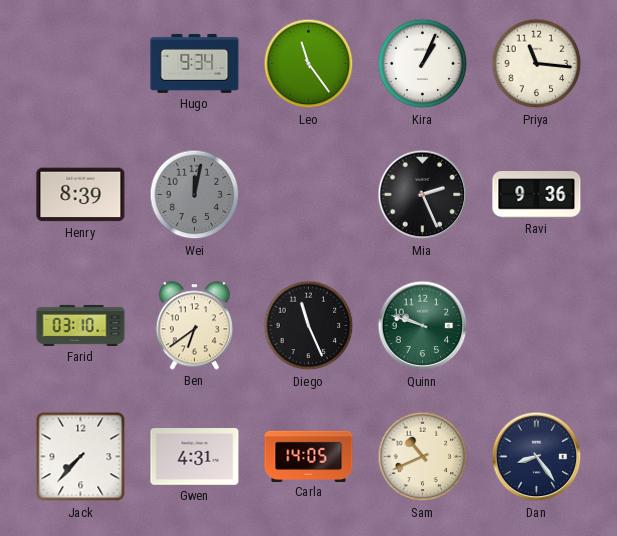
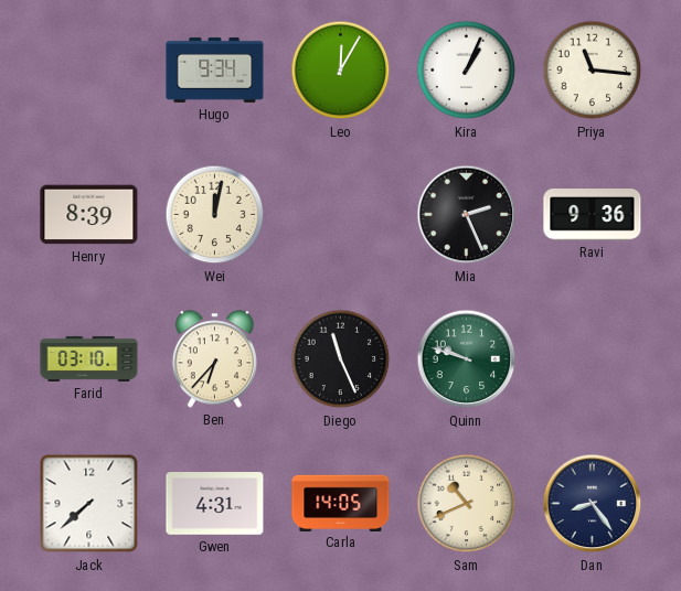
Leo: 11:24 -> 12:05 (341, 71)
Wei dial: grey -> cream (215, 215)
Ben: 6:39 -> 6:37 (214, 359)
Jack: 7:37 -> 7:38 (89, 504)
